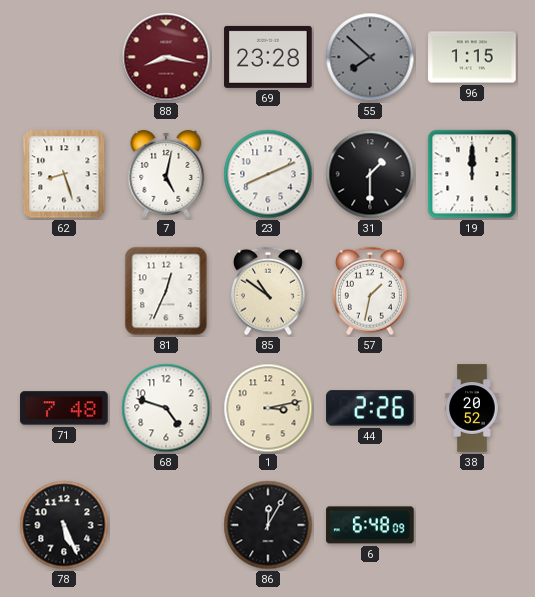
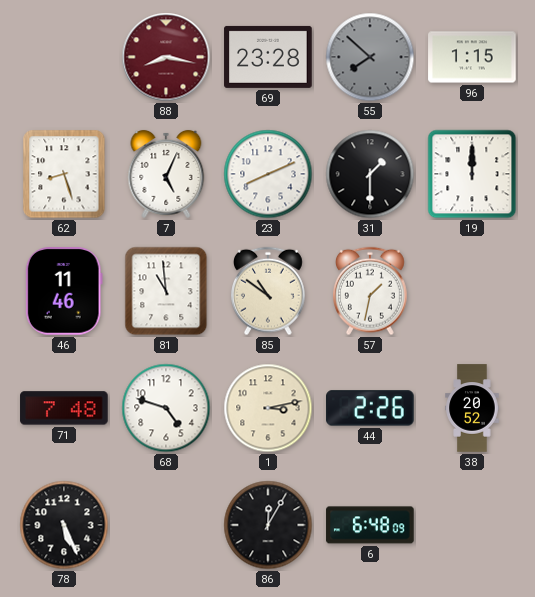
7: 5:02 -> 5:04 (166, 174)
46: none -> 11:46 (64, 291)
81: 12:34 -> 10:59 (166, 291)
